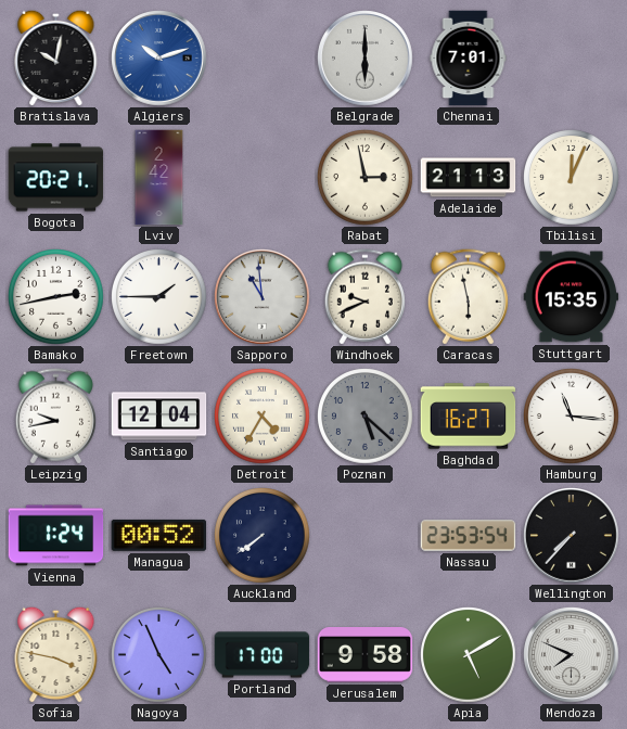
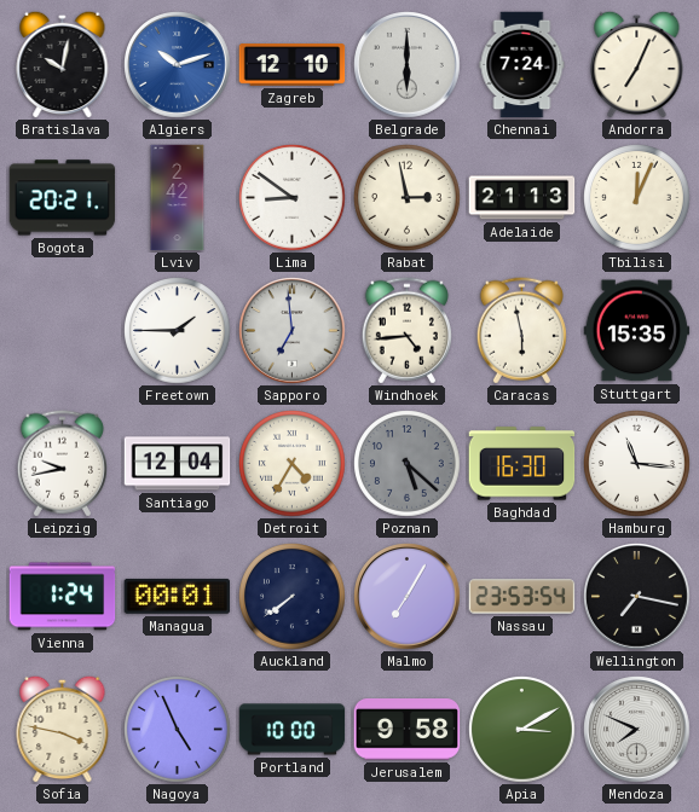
Zagreb: none -> 12:10 (293, 65)
Chennai: 7:01 -> 7:24 (522, 65)
Andorra: none -> 7:04 (637, 64)
Lima: none -> 8:51 (293, 198)
Bamako: 2:43 -> none (56, 297)
Sapporo: 10:59 -> 6:59 (293, 331)
Windhoek: 9:41 -> 4:44 (406, 331)
Baghdad: 16:27 -> 16:30 (522, 464)
Managua: 00:52 -> 00:01 (178, 596)
Malmo: none -> 7:05 (408, 597)
Wellington: 7:37 -> 7:17 (637, 597)
Portland: 17:00 -> 10:00 (293, 730)
Apia: 5:10 -> 3:10 (522, 730)
